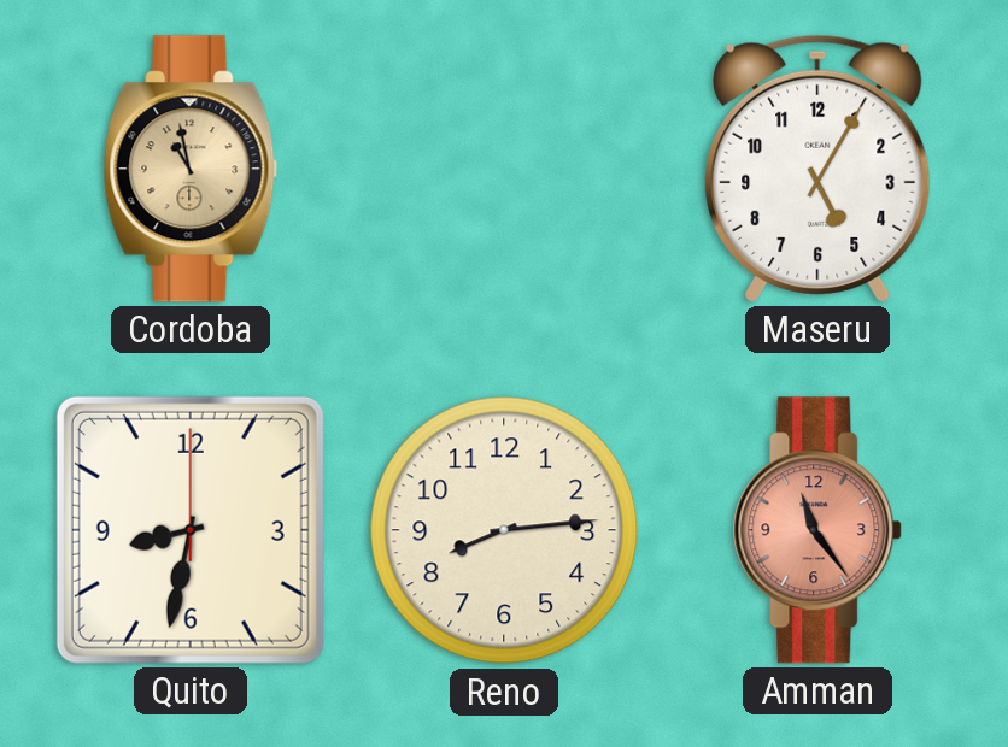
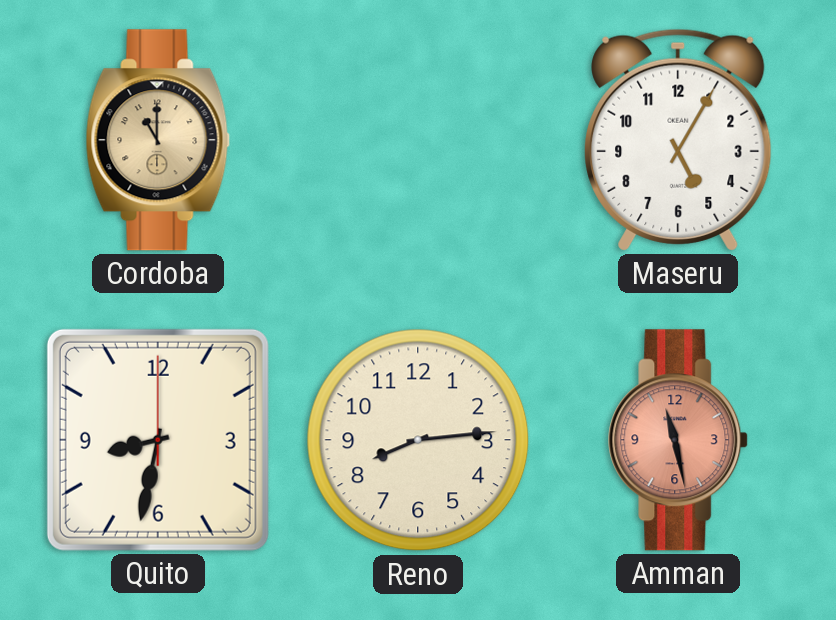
Cordoba: 10:58 -> 11:00 (158, 140)
Amman: 11:24 -> 11:28 (679, 440)
